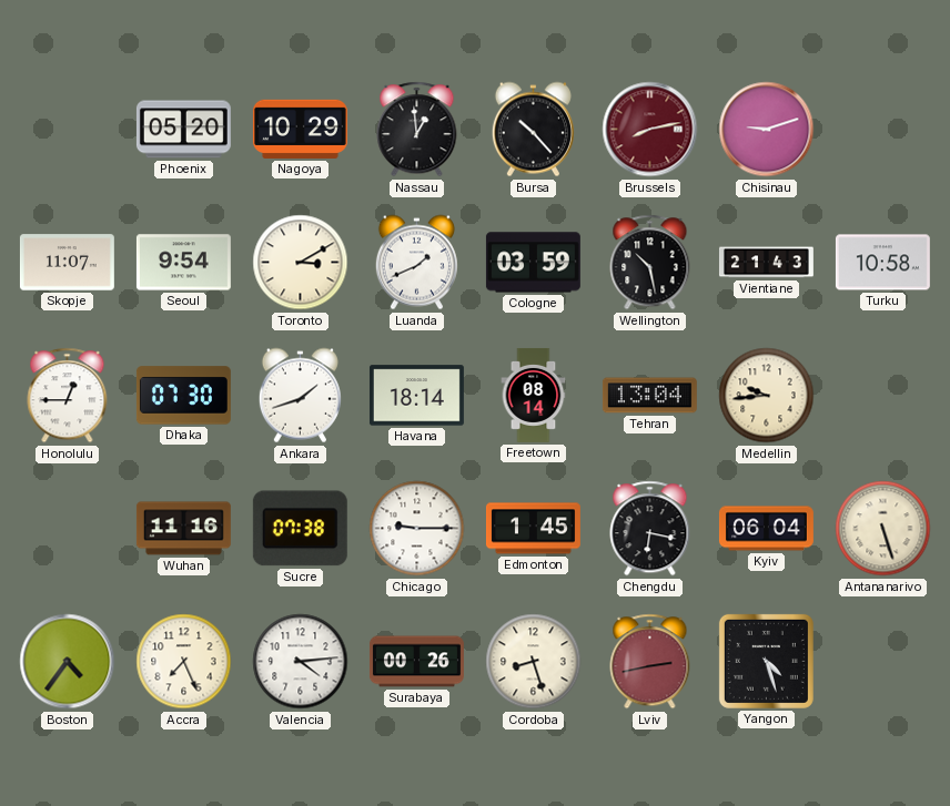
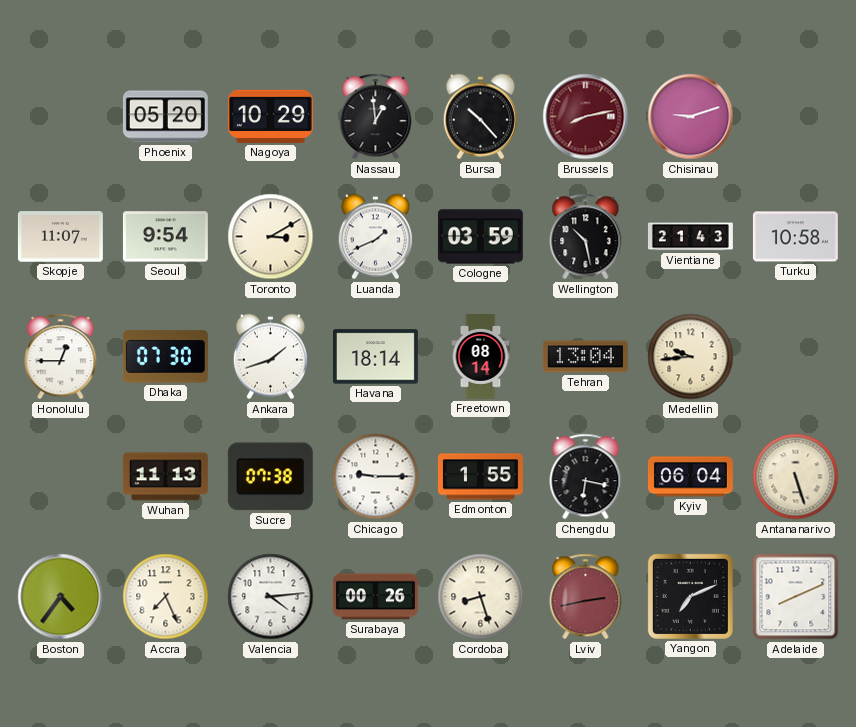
Wuhan: 11:16 -> 11:13 (165, 477)
Edmonton: 1:45 -> 1:55 (480, 477)
Yangon: 4:27 -> 7:11 (690, 596)
Adelaide: none -> 8:11 (796, 597)
